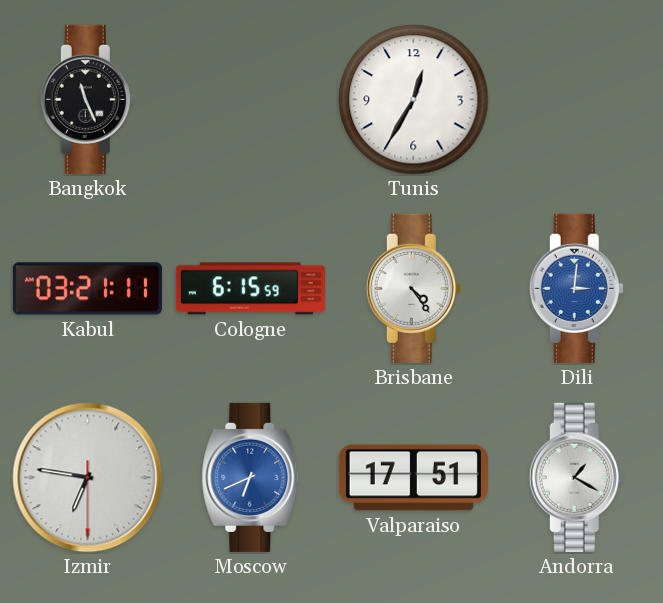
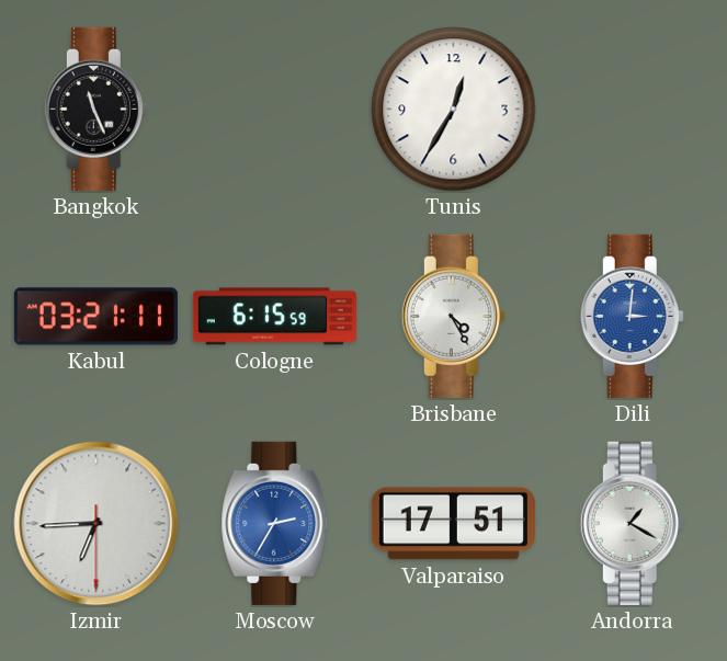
Brisbane: 4:24 -> 4:25 (453, 316)
Izmir: 6:46 -> 6:44 (96, 524)
Moscow: 6:41 -> 2:35 (275, 523)
